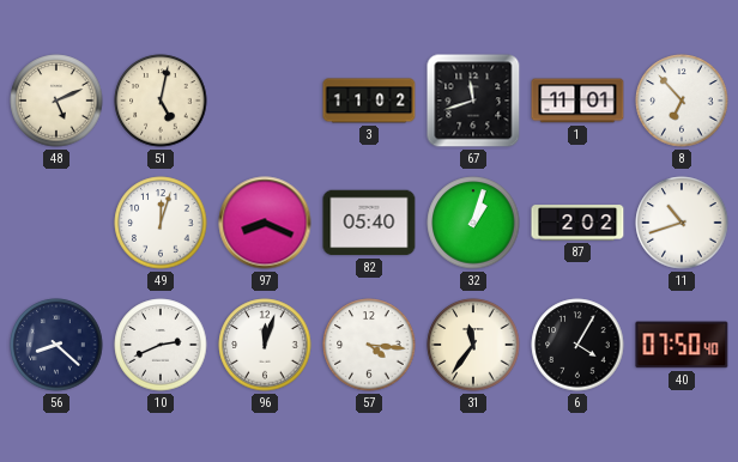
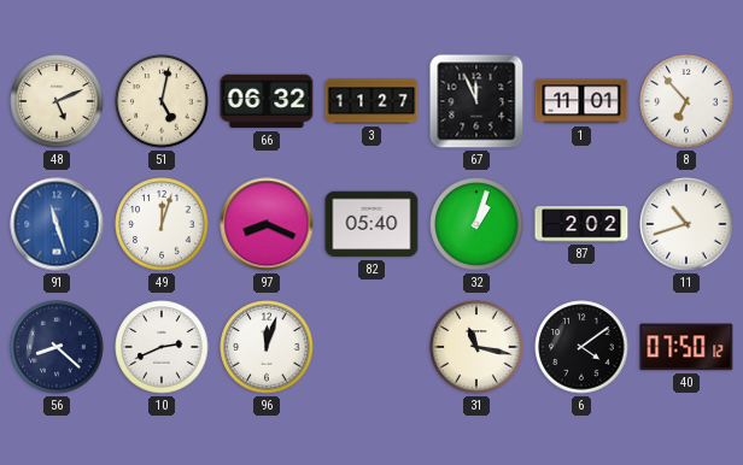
66: none -> 06:32 (267, 101)
3: 11:02 -> 11:27 (371, 101)
67: 11:42 -> 11:56 (476, 101)
91: none -> 11:27 (57, 224)
57: 4:16 -> none (369, 345)
31: 11:36 -> 11:17 (476, 347)
6: 4:05 -> 4:09 (581, 347)
40: 07:50:40 -> 07:50:12 (686, 347)
